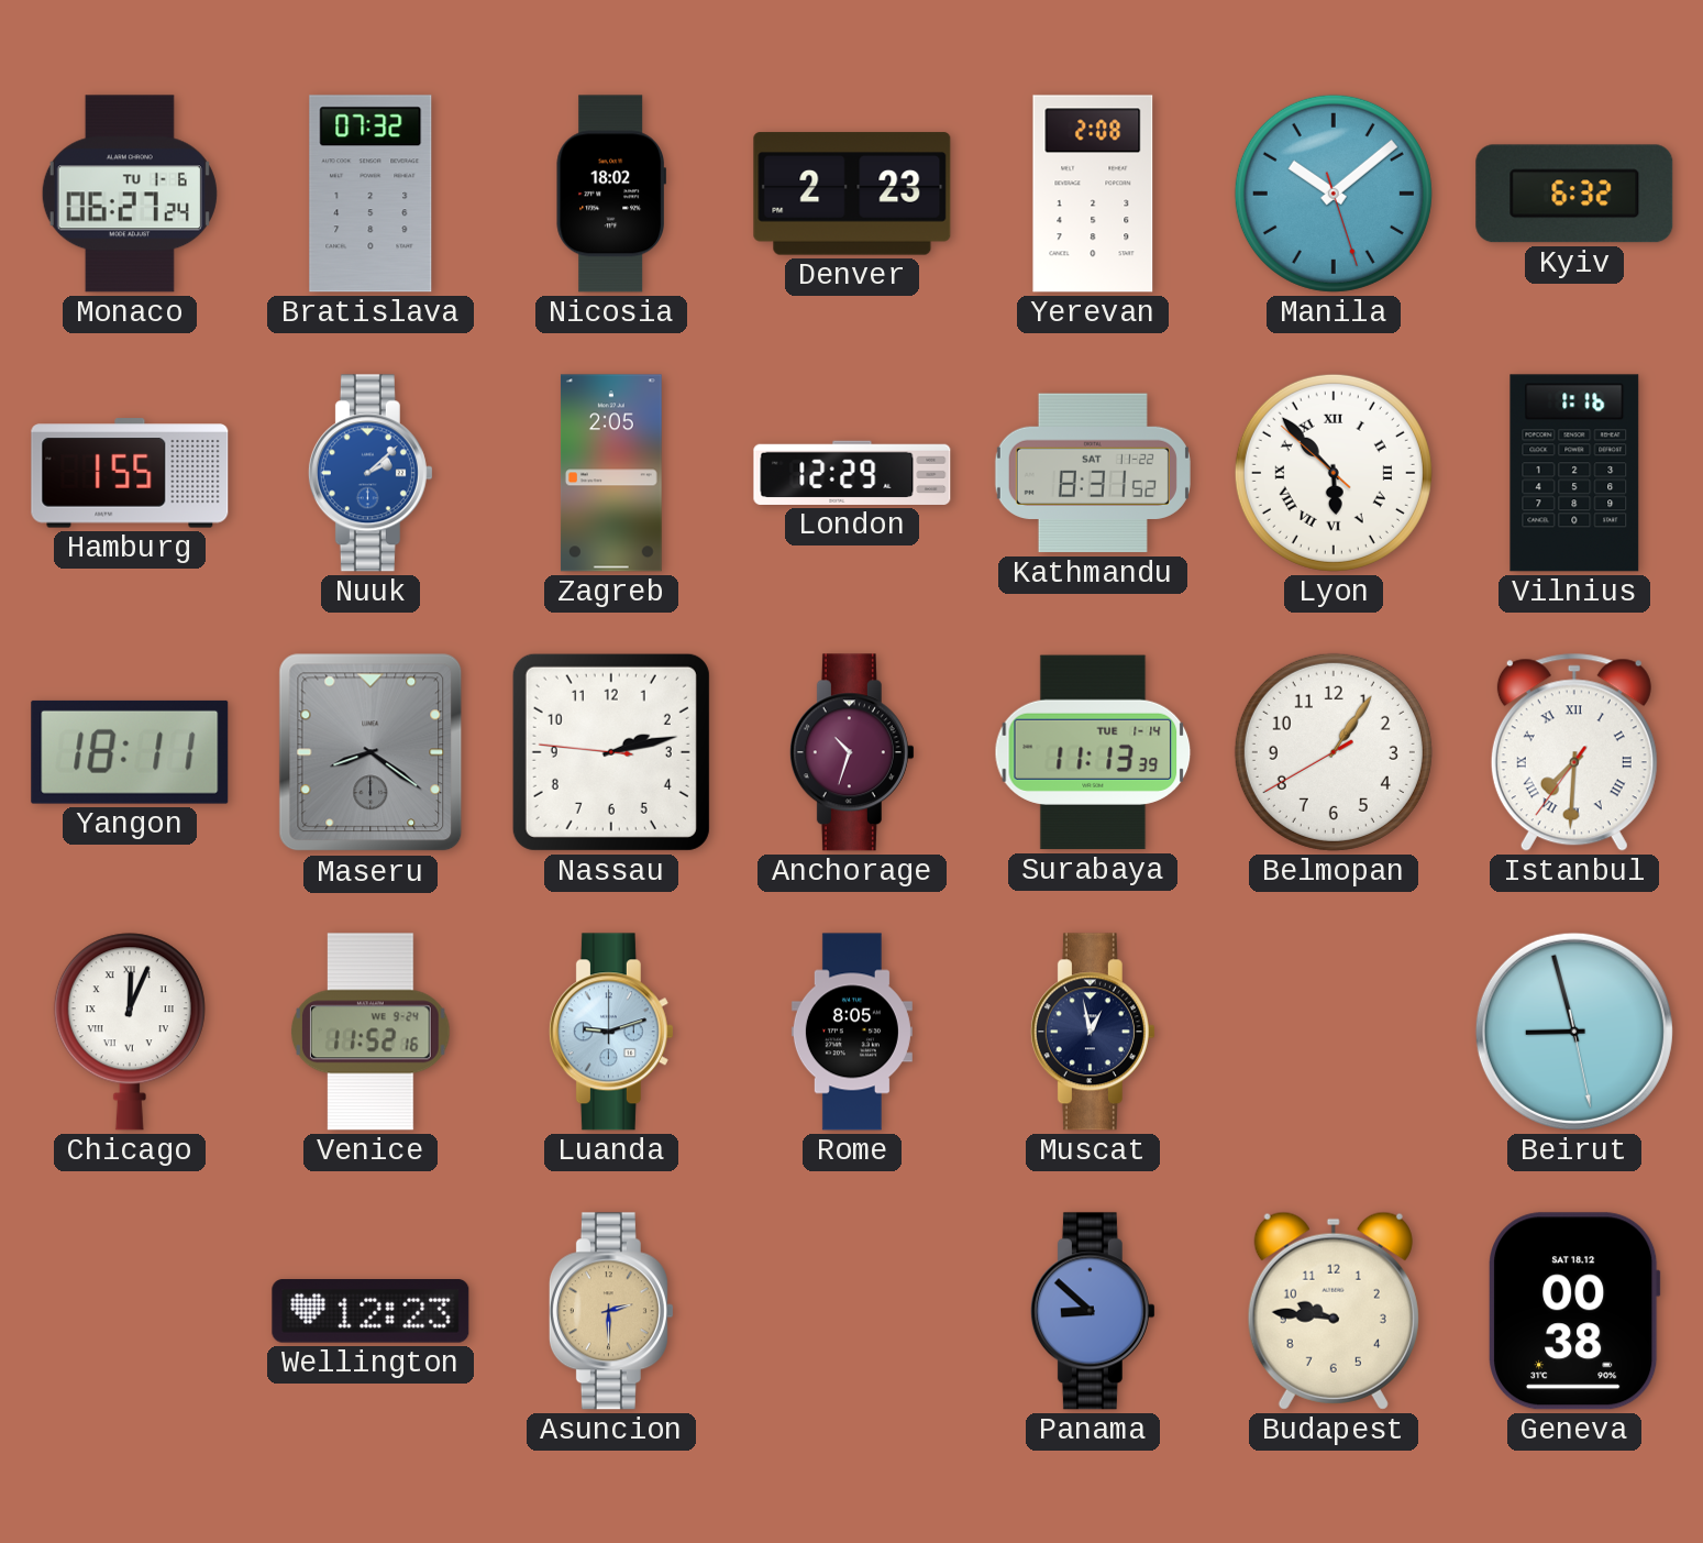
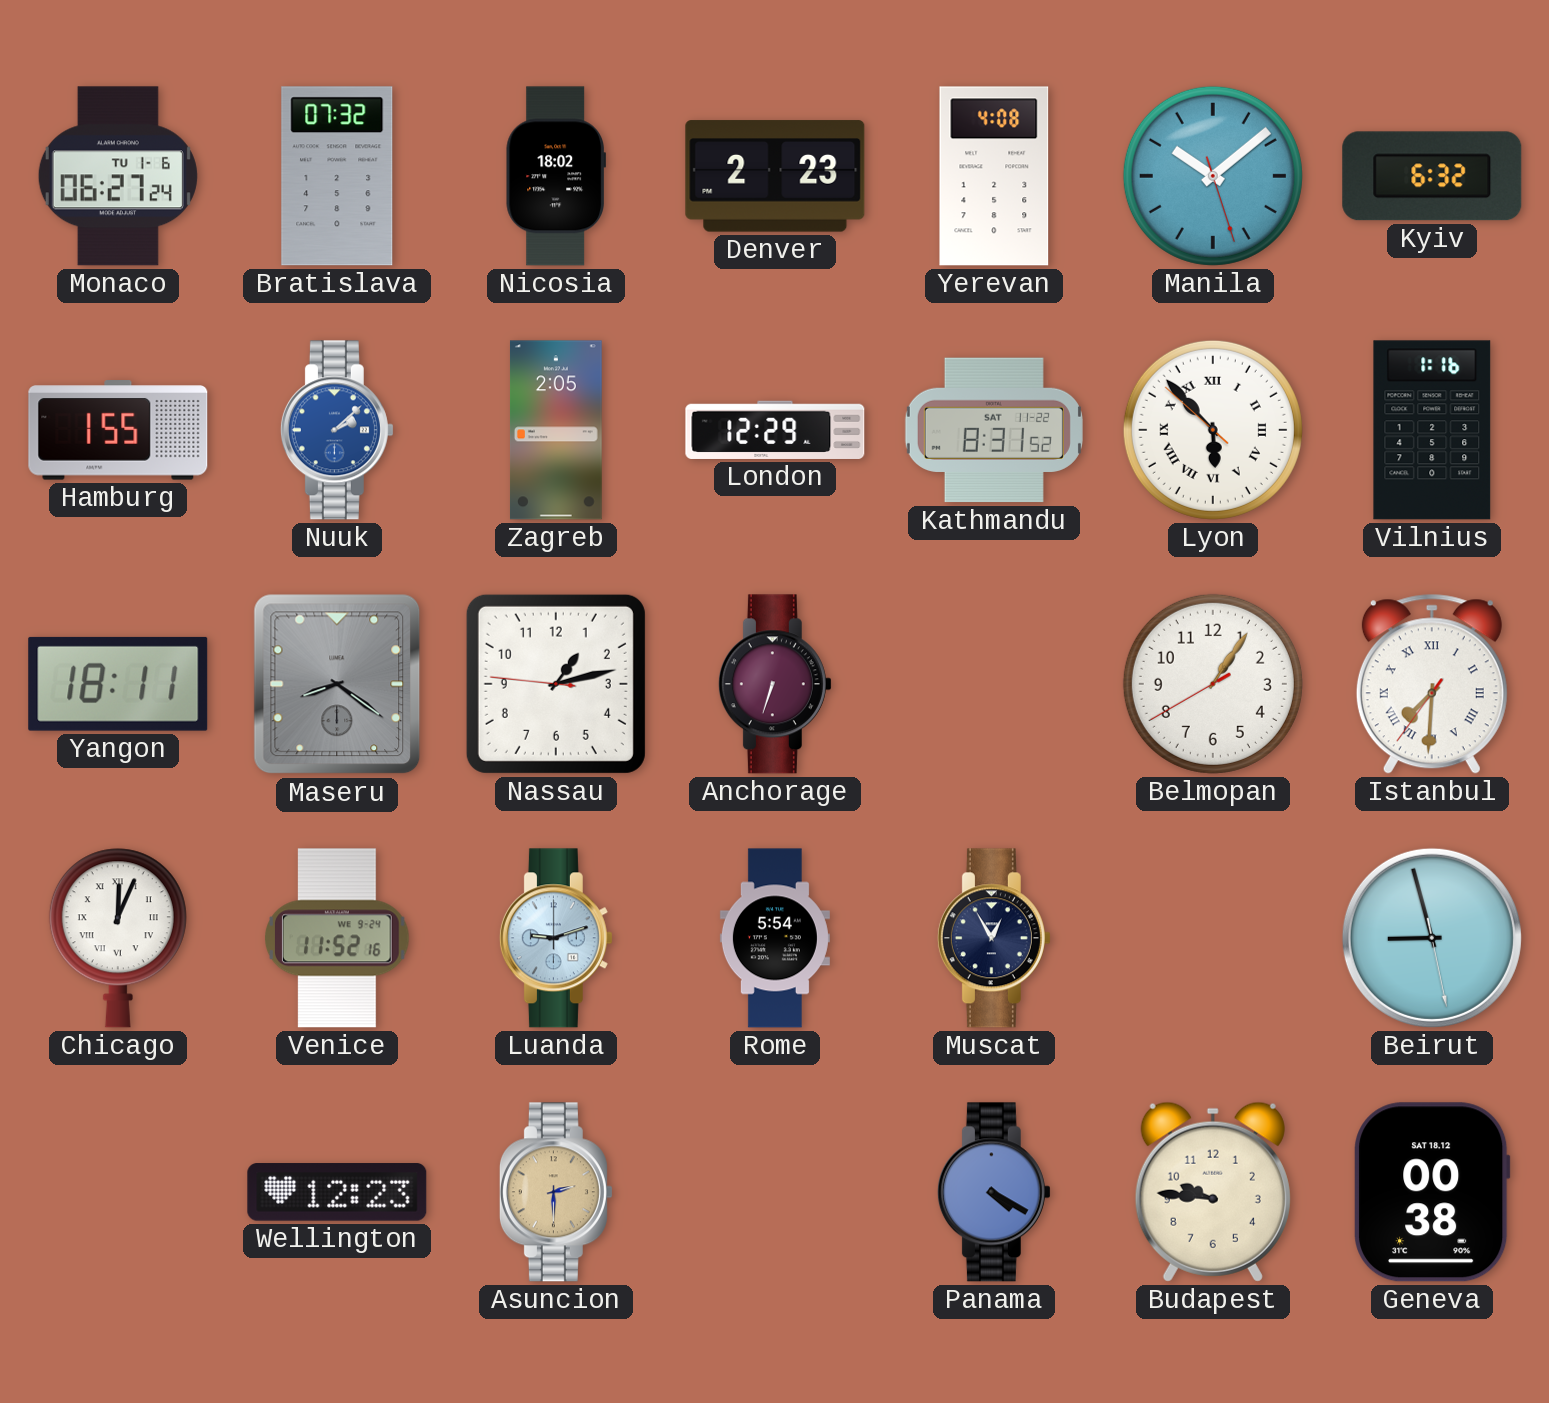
Yerevan: 2:08 -> 4:08 (994, 176)
Nassau: 2:12 -> 1:12 (556, 684)
Anchorage: 10:33 -> 6:33 (775, 684)
Surabaya: 11:13 -> none (1093, 752)
Rome: 8:05 -> 5:54 (775, 938)
Muscat: 12:58 -> 12:55 (994, 938)
Panama: 8:52 -> 4:20 (994, 1192)
